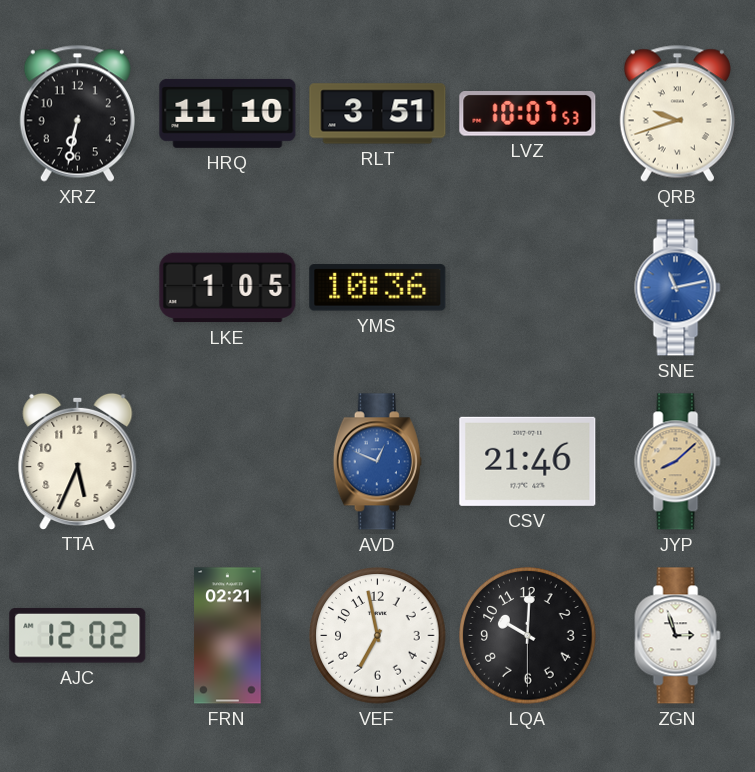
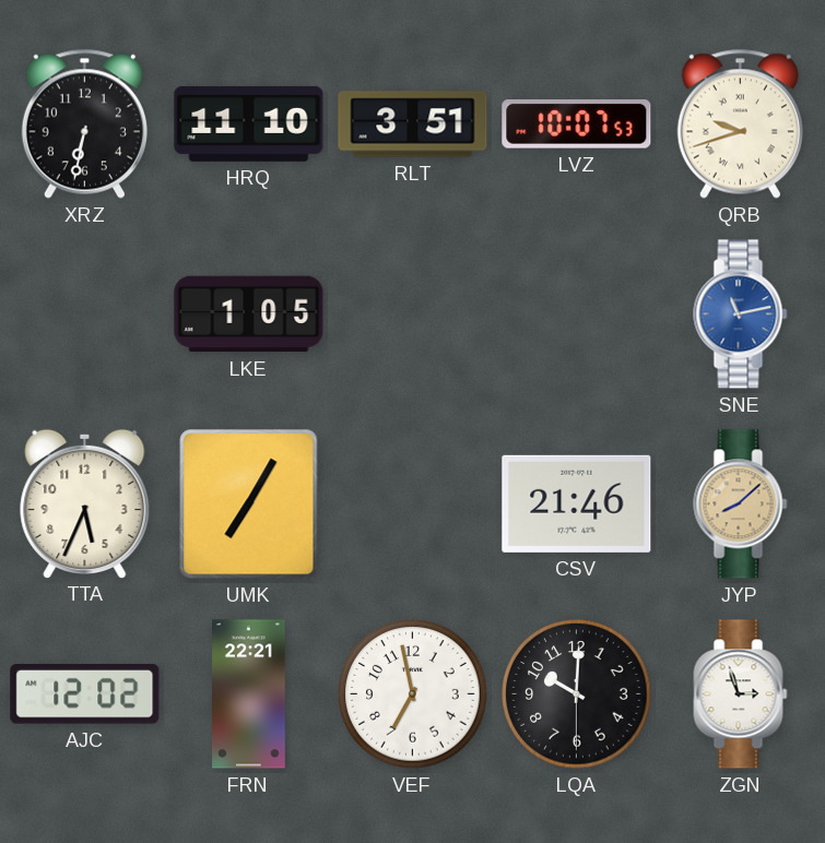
YMS: 10:36 -> none (378, 288)
UMK: none -> 7:05 (249, 504)
AVD: 12:49 -> none (377, 462)
FRN: 02:21 -> 22:21 (249, 694)
